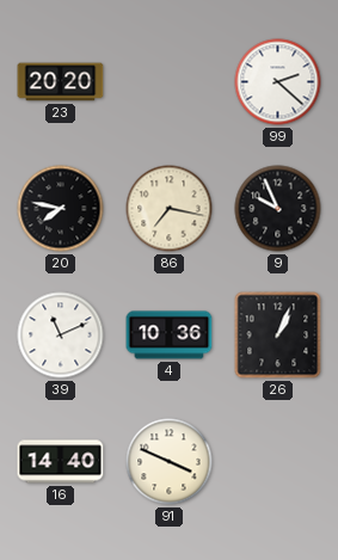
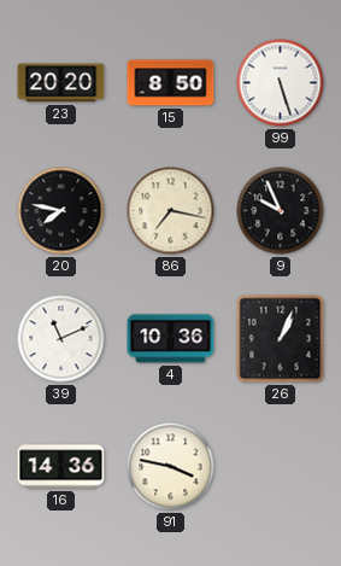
15: none -> 8:50 (171, 83)
99: 2:22 -> 5:27 (281, 83)
16: 14:40 -> 14:36 (61, 467)
91: 3:49 -> 3:47 (171, 467)
